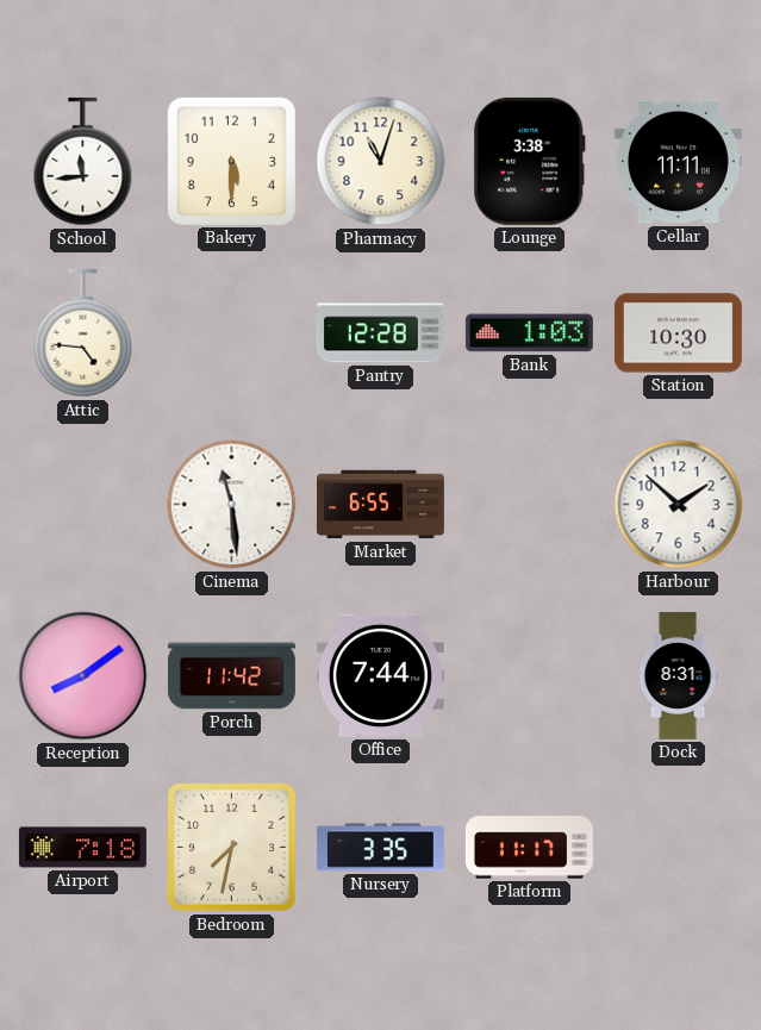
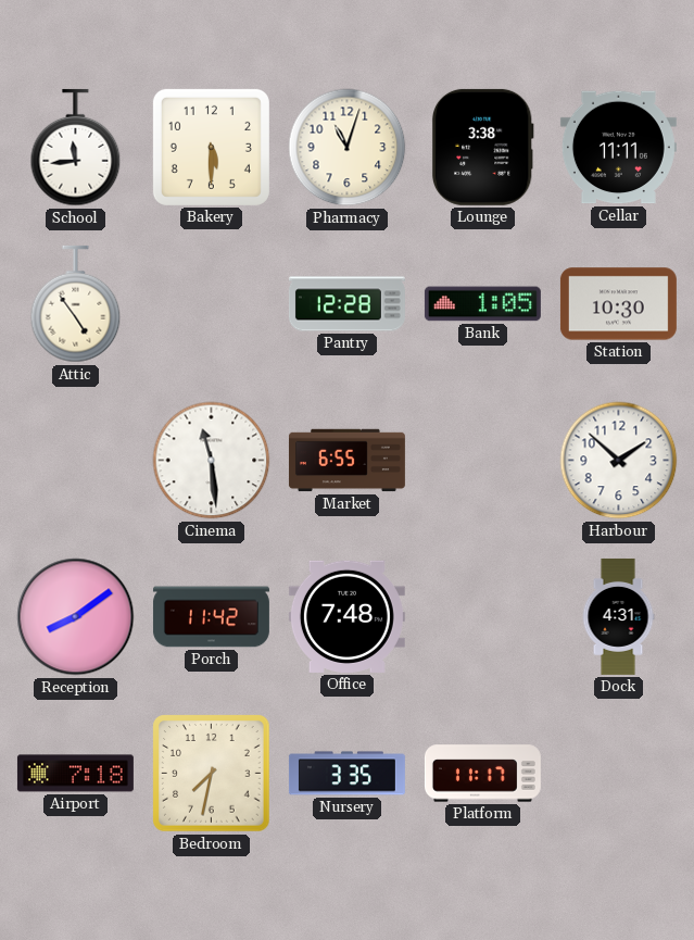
Attic: 4:46 -> 4:54 (76, 304)
Bank: 1:03 -> 1:05 (482, 304)
Office: 7:44 -> 7:48 (346, 616)
Dock: 8:31 -> 4:31 (618, 616)
